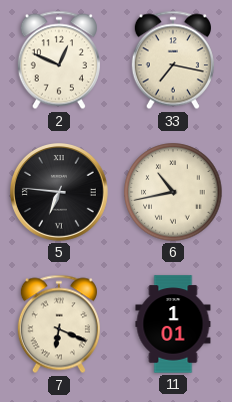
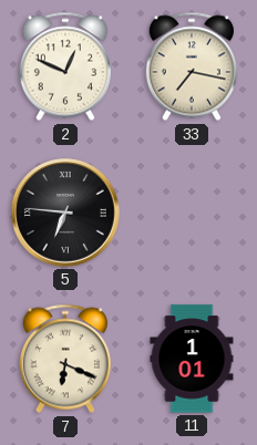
6: 10:43 -> none (173, 192)
